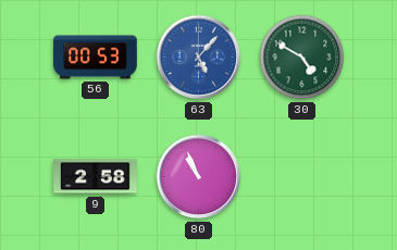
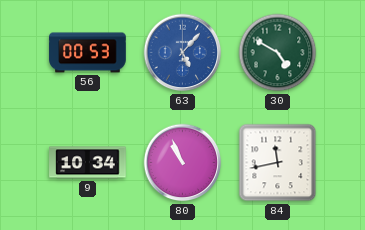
9: 2:58 -> 10:34 (88, 163)
84: none -> 11:43 (278, 163)
